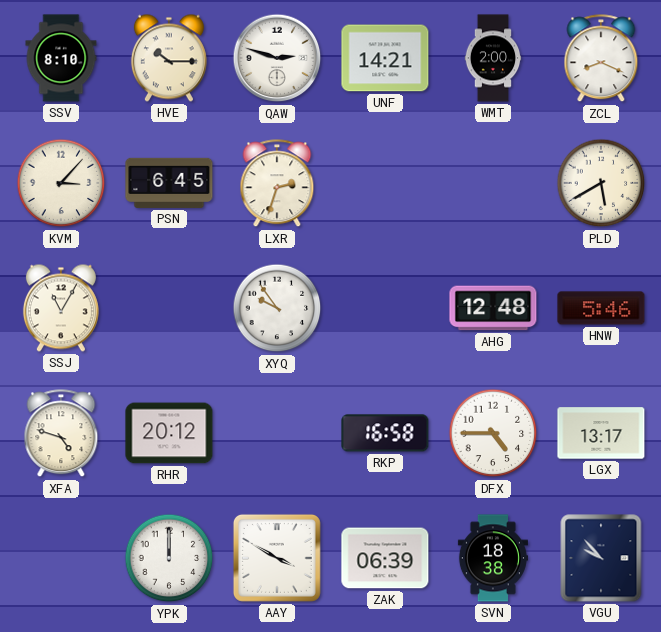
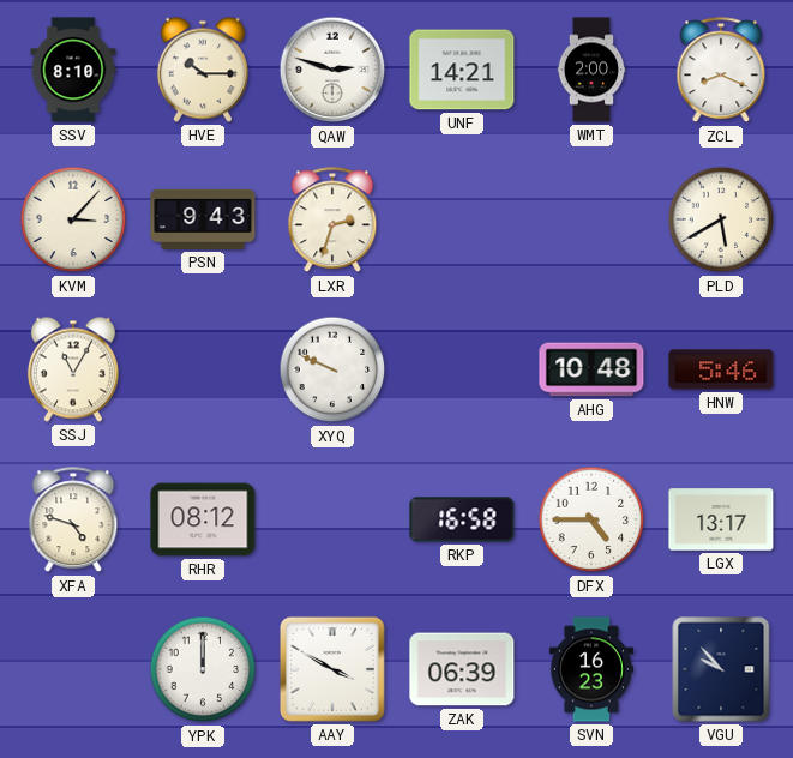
PSN: 6:45 -> 9:43 (203, 219)
XYQ: 9:54 -> 9:49 (332, 369)
AHG: 12:48 -> 10:48 (591, 369)
RHR: 20:12 -> 08:12 (203, 519)
SVN: 18:38 -> 16:23 (591, 669)
